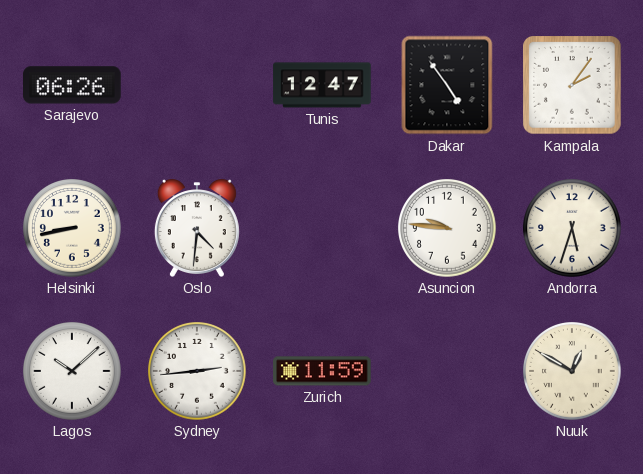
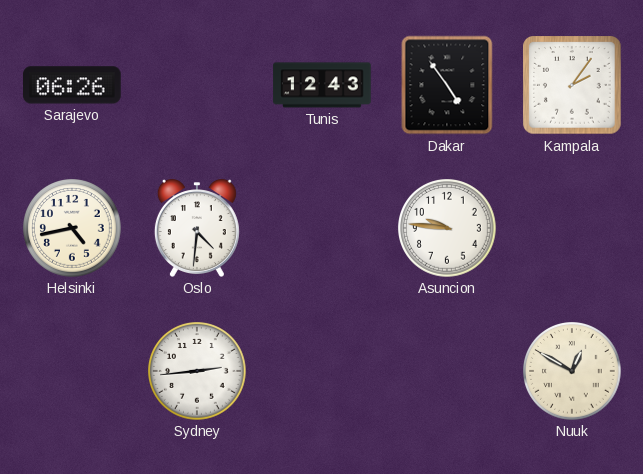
Tunis: 12:47 -> 12:43 (322, 85)
Helsinki: 8:43 -> 4:43 (73, 229)
Andorra: 5:33 -> none (573, 229)
Lagos: 10:08 -> none (73, 372)
Zurich: 11:59 -> none (322, 371)
